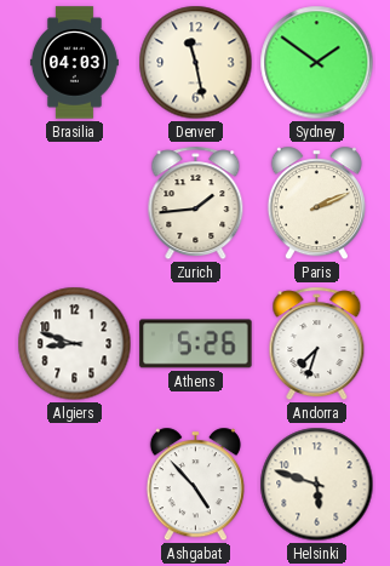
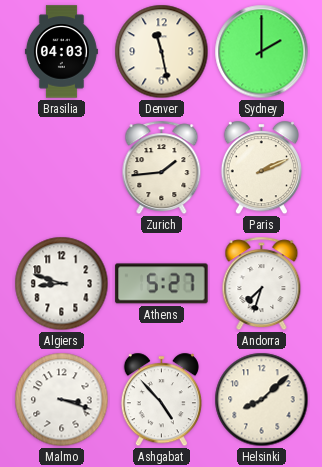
Sydney: 1:51 -> 2:00 (262, 52)
Athens: 5:26 -> 5:27 (162, 284)
Malmo: none -> 3:18 (62, 400)
Helsinki: 5:48 -> 8:08 (262, 400)
